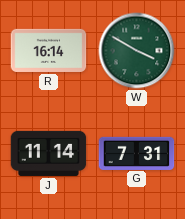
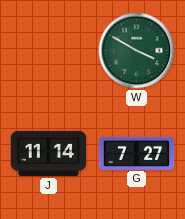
R: 16:14 -> none (49, 50)
G: 7:31 -> 7:27 (137, 153)
